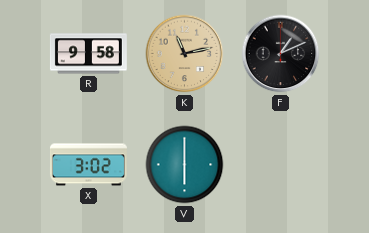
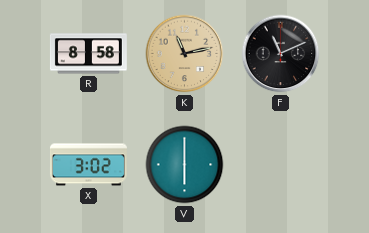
R: 9:58 -> 8:58 (88, 54)
F: 1:11 -> 11:11 (281, 54)
